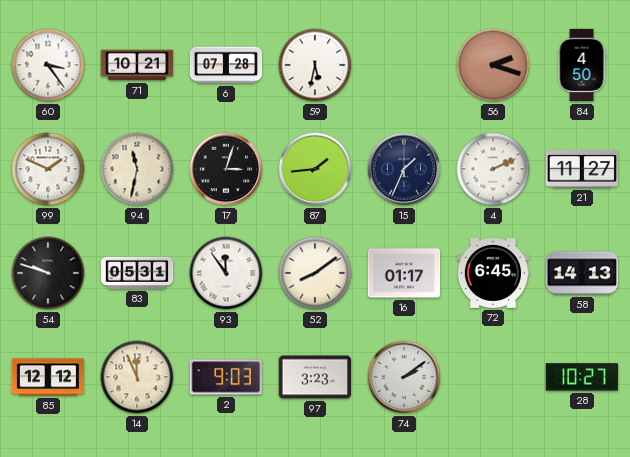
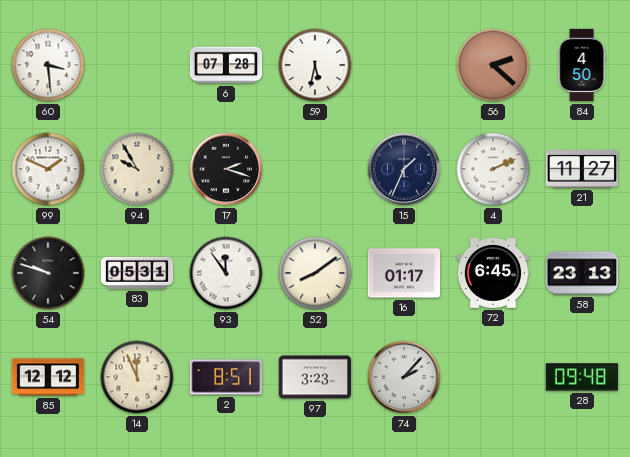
60: 3:24 -> 3:29 (48, 65)
71: 10:21 -> none (137, 65)
56: 2:18 -> 2:22 (493, 65)
94: 11:32 -> 9:55 (137, 169)
17: 3:03 -> 2:18 (226, 169)
87: 1:44 -> none (315, 169)
58: 14:13 -> 23:13 (581, 273)
2: 9:03 -> 8:51 (226, 377)
74: 2:09 -> 2:07 (404, 377)
28: 10:27 -> 09:48 (581, 377)
